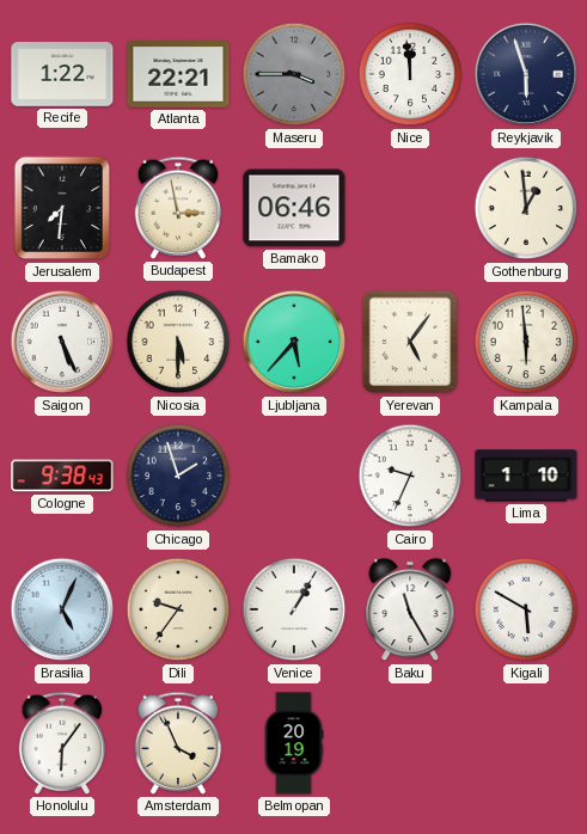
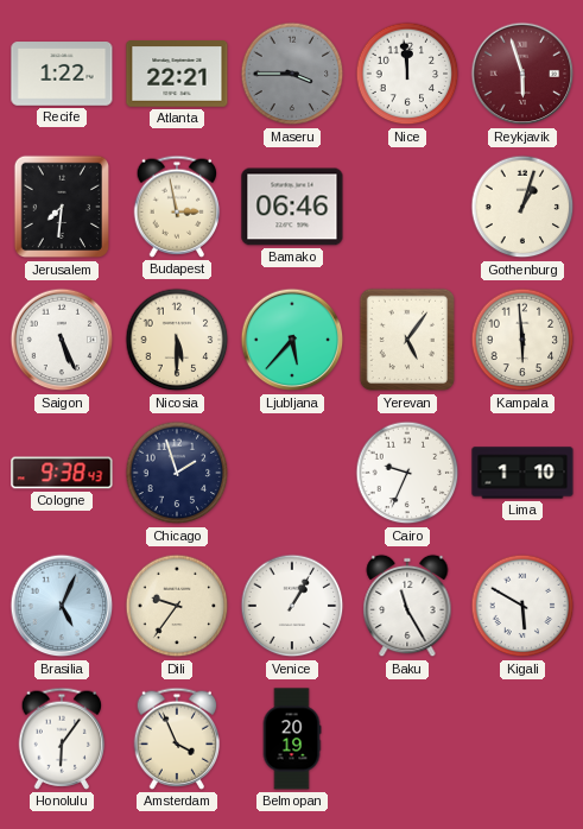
Reykjavik dial: navy -> burgundy (522, 74)
Gothenburg: 12:59 -> 1:03 (522, 207)
